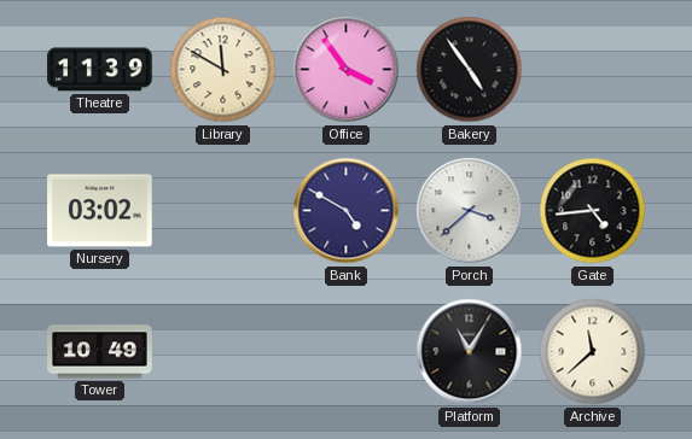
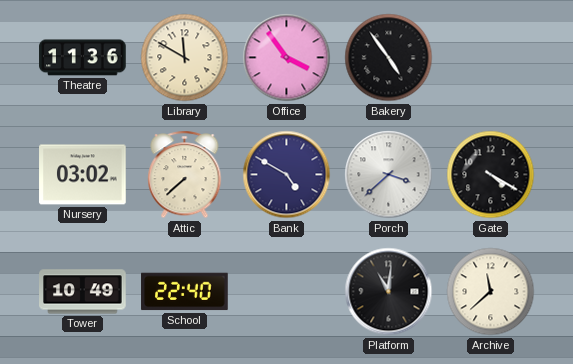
Theatre: 11:39 -> 11:36 (83, 58)
Attic: none -> 7:38 (185, 175)
Gate: 4:44 -> 4:20 (491, 175)
School: none -> 22:40 (185, 292)
Platform: 11:05 -> 11:01 (389, 292)
